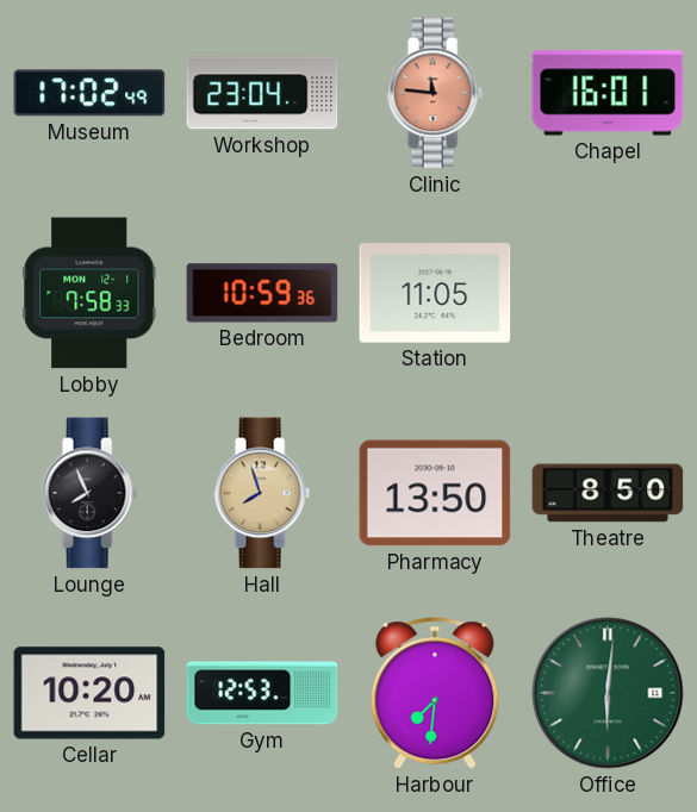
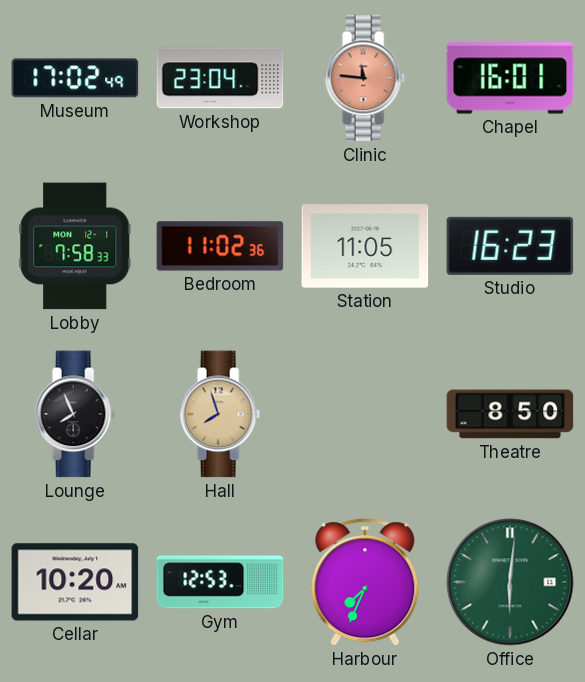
Bedroom: 10:59 -> 11:02 (220, 246)
Studio: none -> 16:23 (510, 246)
Pharmacy: 13:50 -> none (435, 493)
Harbour: 7:31 -> 7:34 (365, 582)
